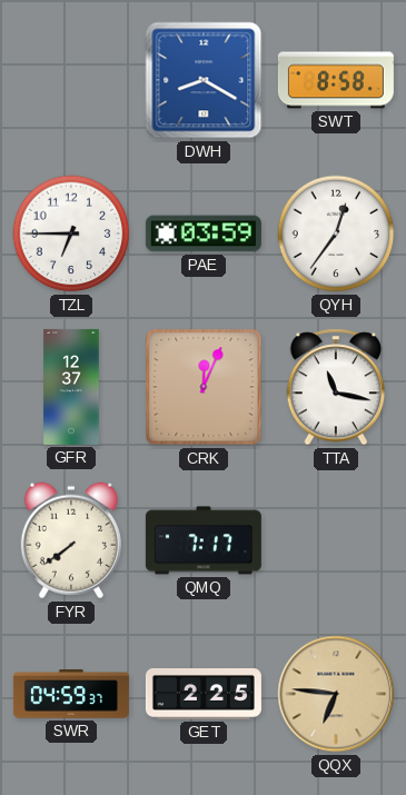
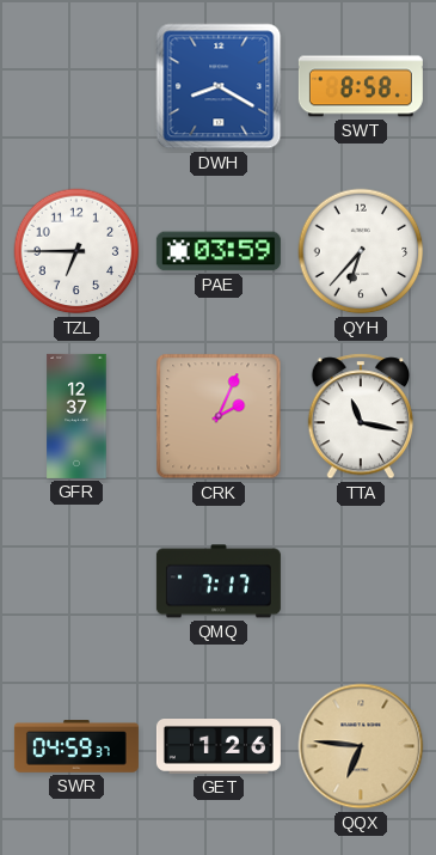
QYH: 12:36 -> 6:37 (361, 251)
CRK: 12:04 -> 2:04 (219, 416)
FYR: 7:39 -> none (71, 540)
GET: 2:25 -> 1:26 (219, 747)
